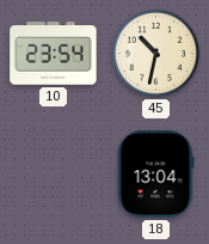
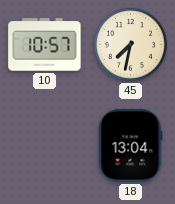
10: 23:54 -> 10:57 (45, 45)
45: 10:32 -> 7:32 (130, 44)
